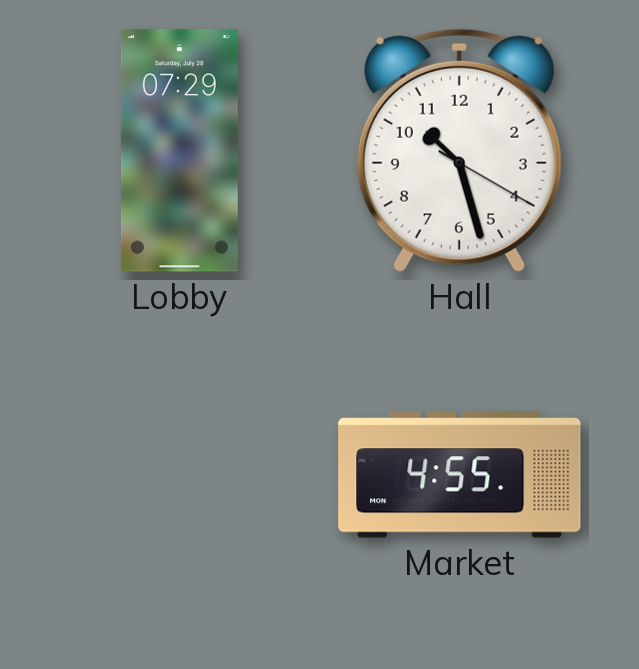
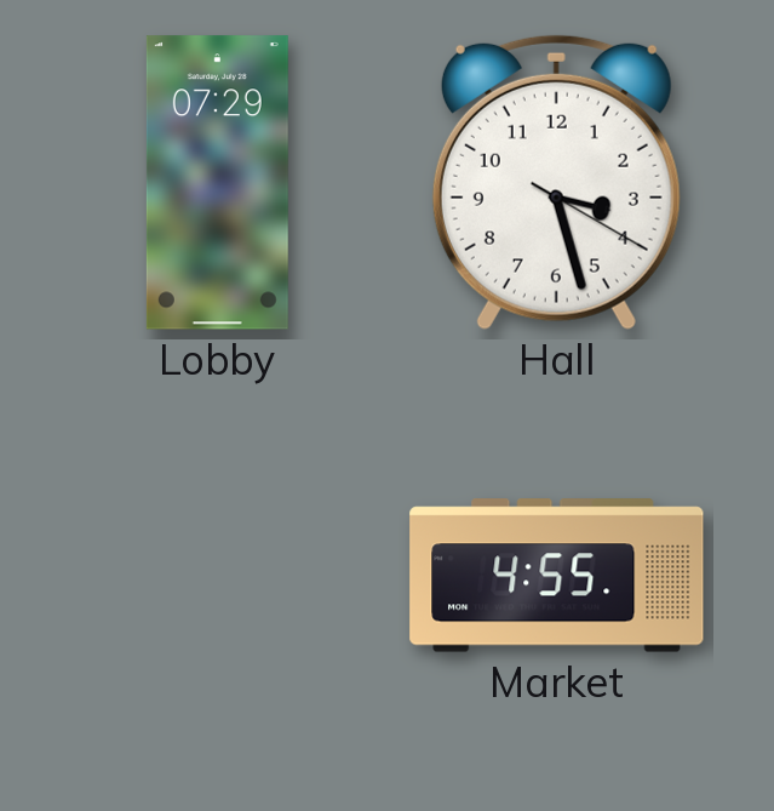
Hall: 10:27 -> 3:27 (556, 182)
